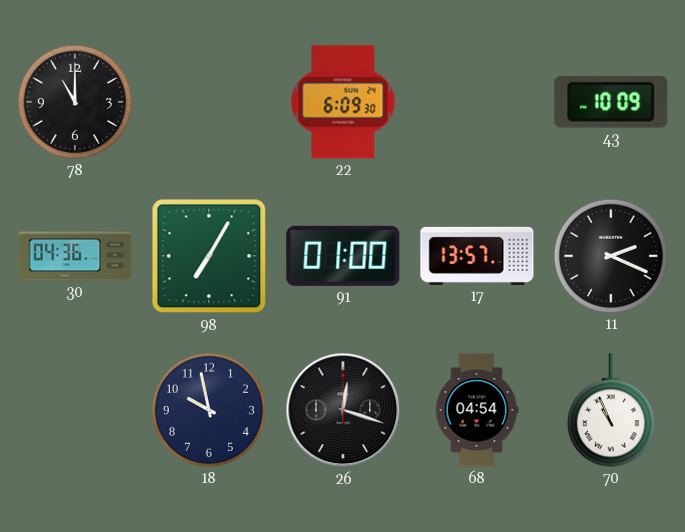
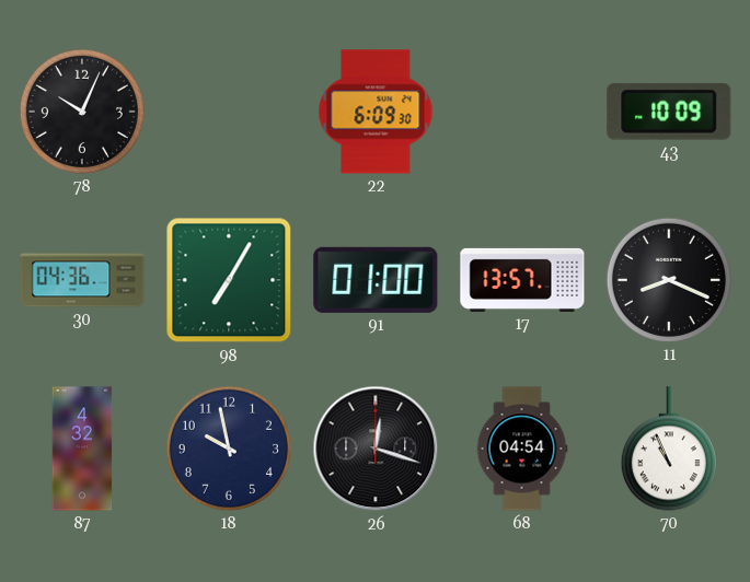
78: 11:00 -> 10:04 (82, 112)
11: 2:19 -> 8:19 (669, 280)
87: none -> 4:32 (82, 449)
